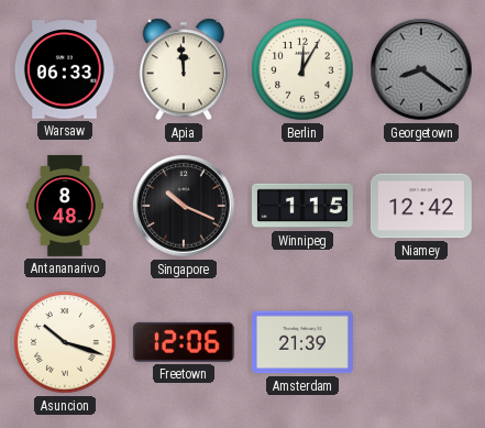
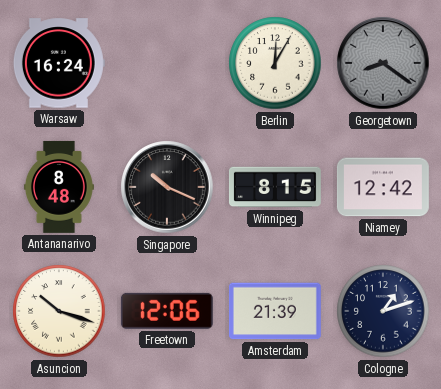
Warsaw: 06:33 -> 16:24 (59, 63)
Apia: 11:59 -> none (183, 69)
Winnipeg: 1:15 -> 8:15 (275, 187)
Cologne: none -> 1:12 (383, 311)
